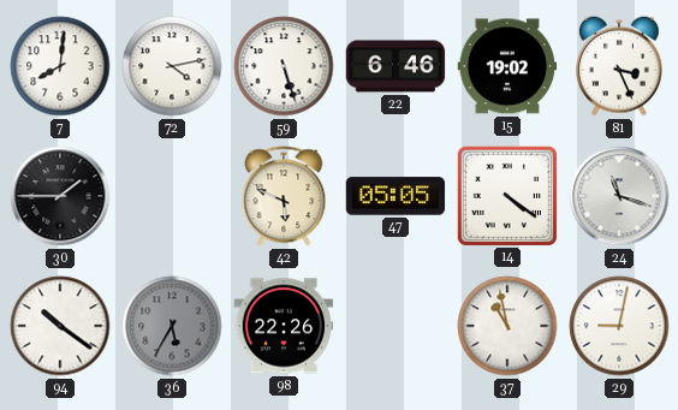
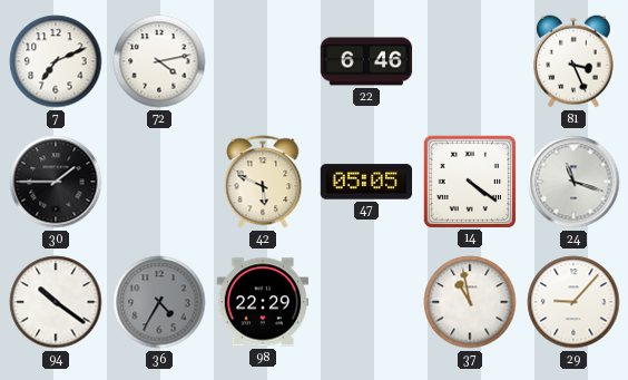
7: 8:01 -> 7:11 (56, 61)
59: 5:27 -> none (284, 66)
15: 19:02 -> none (507, 66)
36: 5:35 -> 4:35 (159, 302)
98: 22:26 -> 22:29 (263, 302)
29: 9:02 -> 9:07 (573, 302)
